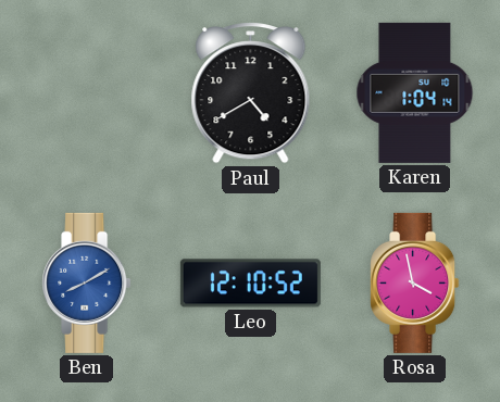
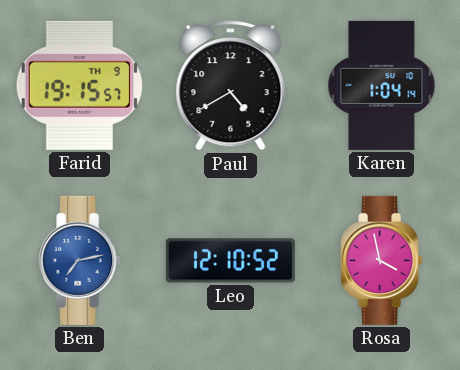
Farid: none -> 19:15 (79, 85)
Ben: 8:10 -> 7:13 (80, 260)
